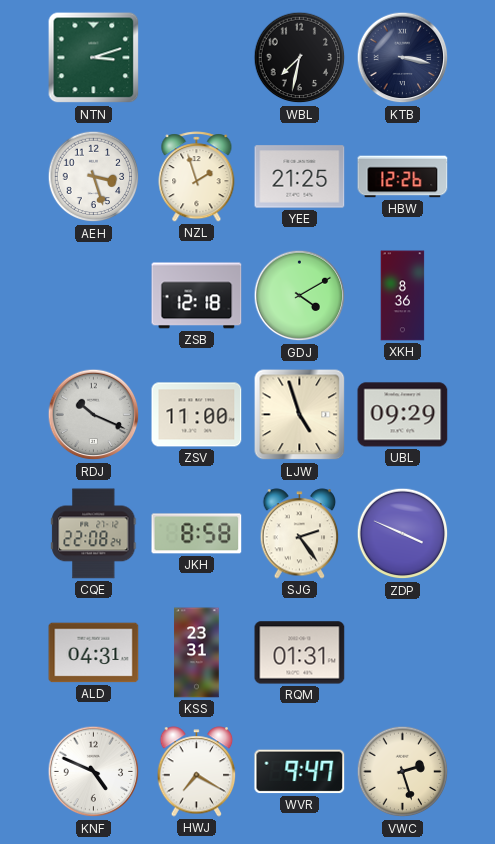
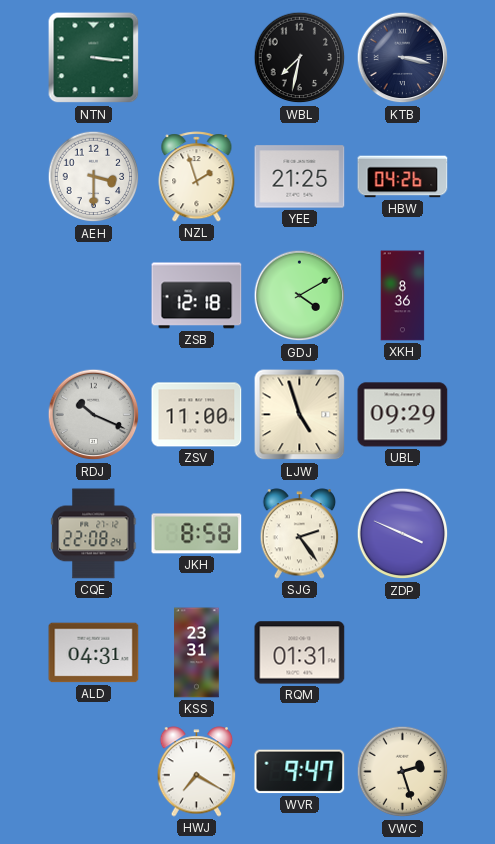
NTN: 3:12 -> 3:16 (94, 58)
AEH: 3:27 -> 3:30 (94, 177)
HBW: 12:26 -> 04:26 (403, 177)
KNF: 4:49 -> none (94, 772)
